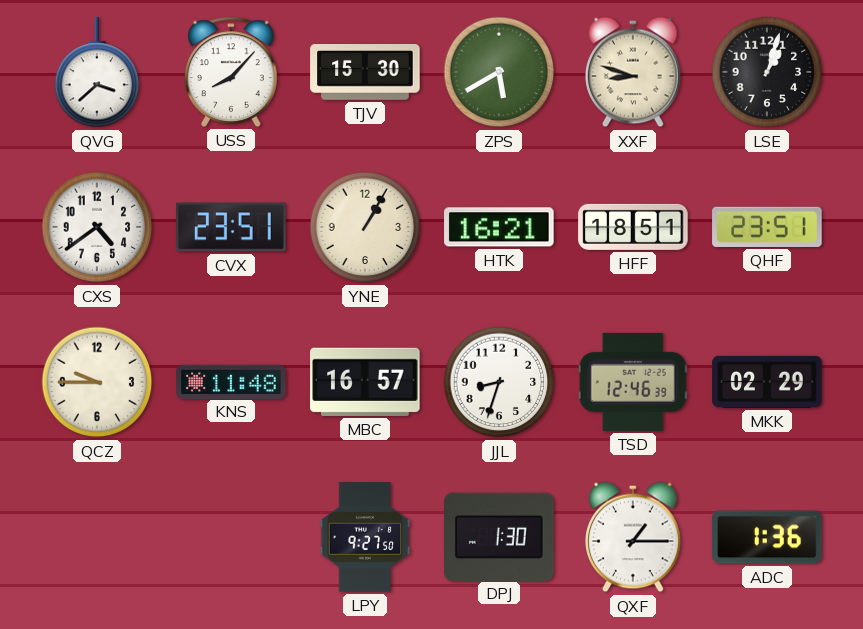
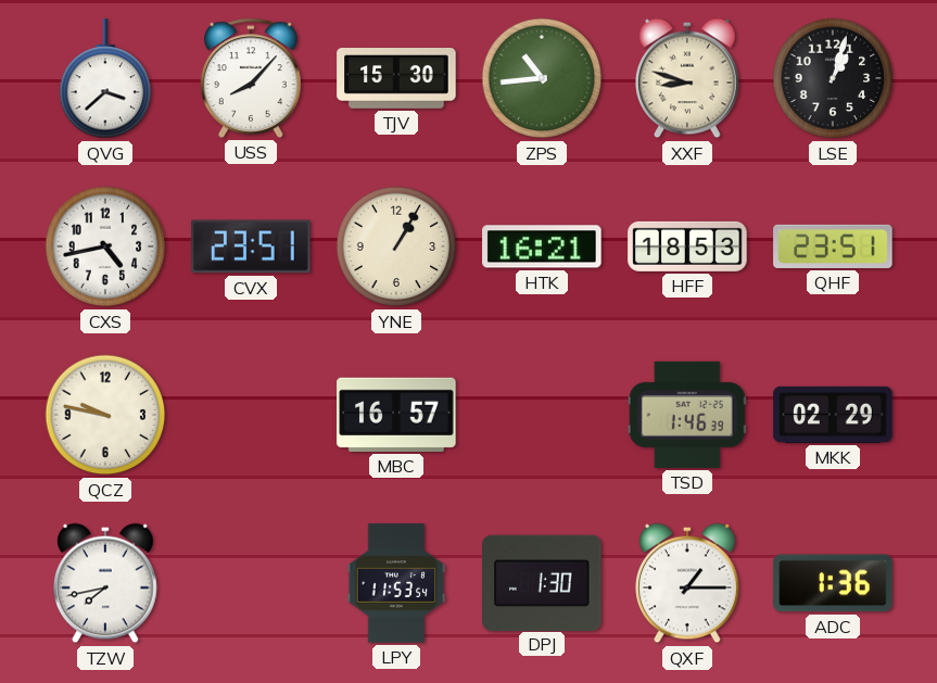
ZPS: 5:40 -> 10:44 (542, 78)
CXS: 4:39 -> 4:43 (105, 246)
HFF: 18:51 -> 18:53 (687, 246)
QCZ: 9:45 -> 9:47 (105, 415)
KNS: 11:48 -> none (231, 381)
JJL: 8:33 -> none (499, 382)
TSD: 12:46 -> 1:46 (687, 415)
TZW: none -> 7:43 (105, 583)
LPY: 9:27 -> 11:53 (396, 583)
